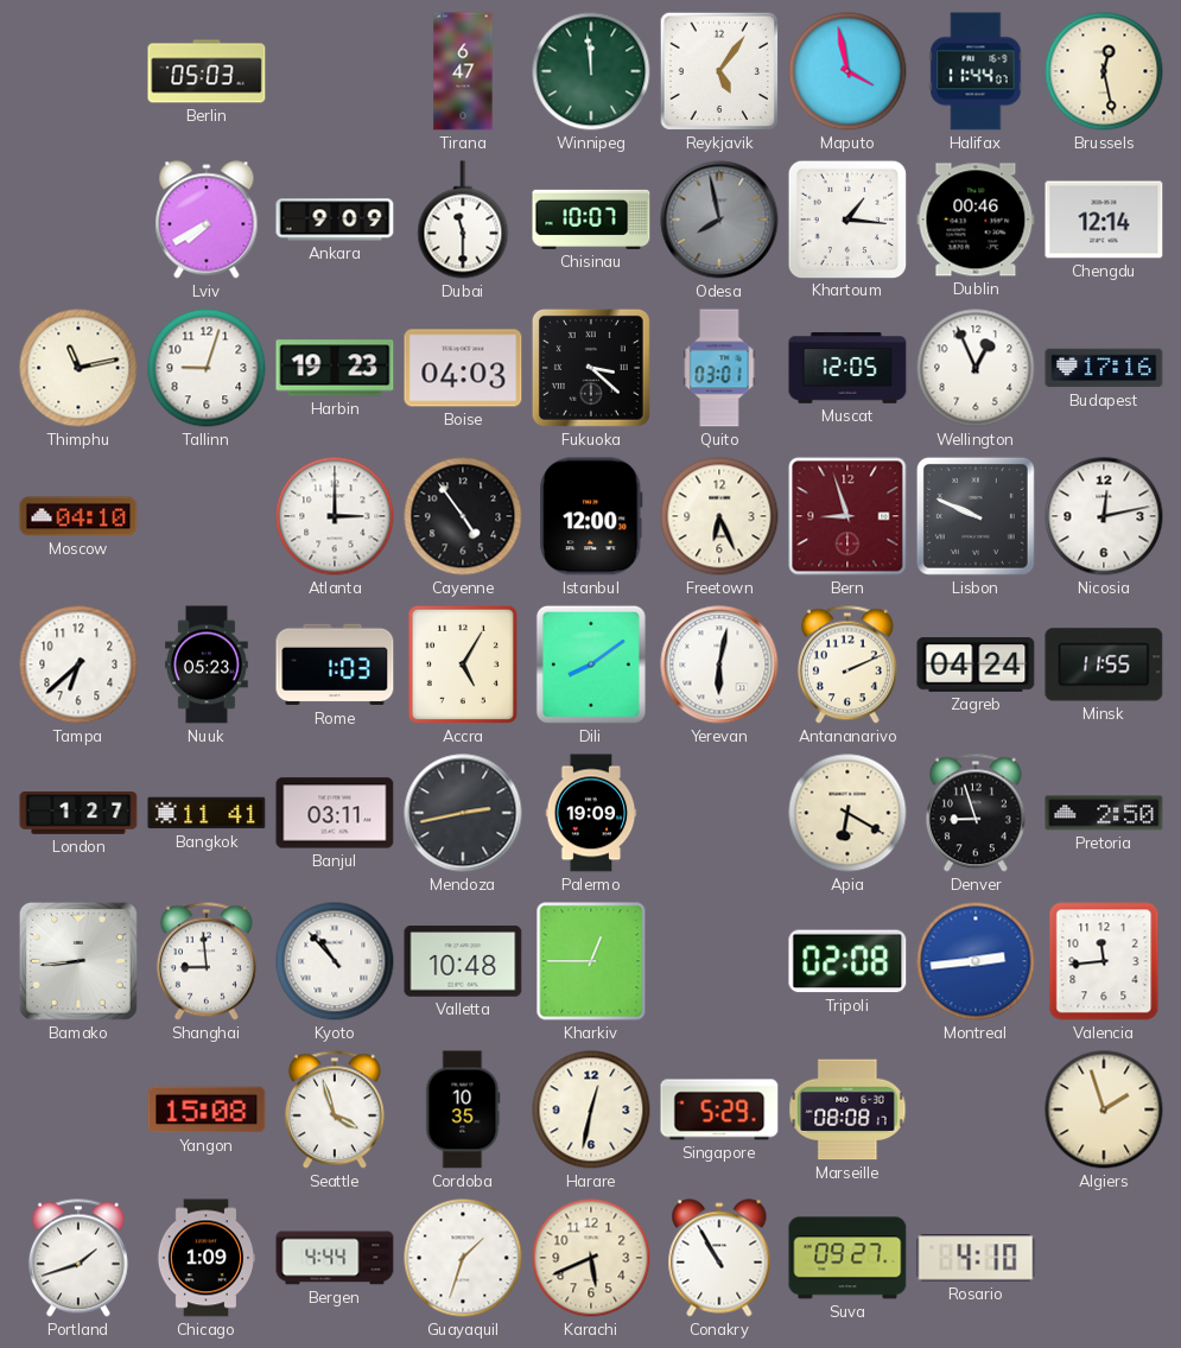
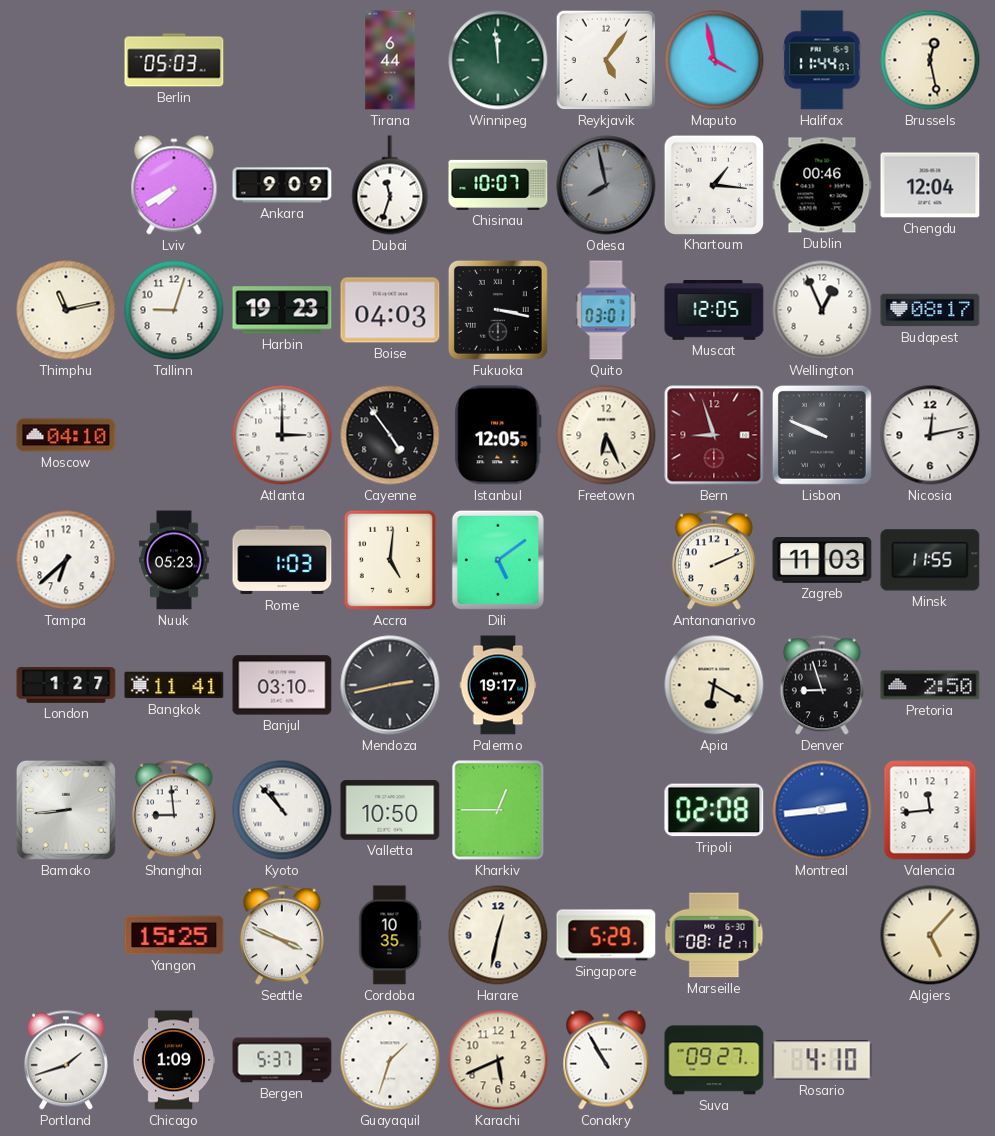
Tirana: 6:47 -> 6:44 (390, 60)
Dubai: 11:30 -> 11:33 (390, 185)
Chengdu: 12:14 -> 12:04 (930, 185)
Fukuoka: 3:22 -> 3:17 (498, 310)
Budapest: 17:16 -> 08:17 (930, 310)
Istanbul: 12:00 -> 12:05 (498, 435)
Accra: 5:05 -> 5:01 (390, 560)
Dili: 8:09 -> 5:09 (498, 560)
Yerevan: 6:02 -> none (719, 665)
Zagreb: 04:24 -> 11:03 (822, 560)
Banjul: 03:11 -> 03:10 (282, 685)
Palermo: 19:09 -> 19:17 (498, 685)
Valletta: 10:48 -> 10:50 (390, 810)
Yangon: 15:08 -> 15:25 (174, 935)
Seattle: 3:57 -> 3:49 (282, 935)
Marseille: 08:08 -> 08:12 (714, 935)
Algiers: 1:57 -> 5:07 (930, 935)
Bergen: 4:44 -> 5:37 (282, 1060)
